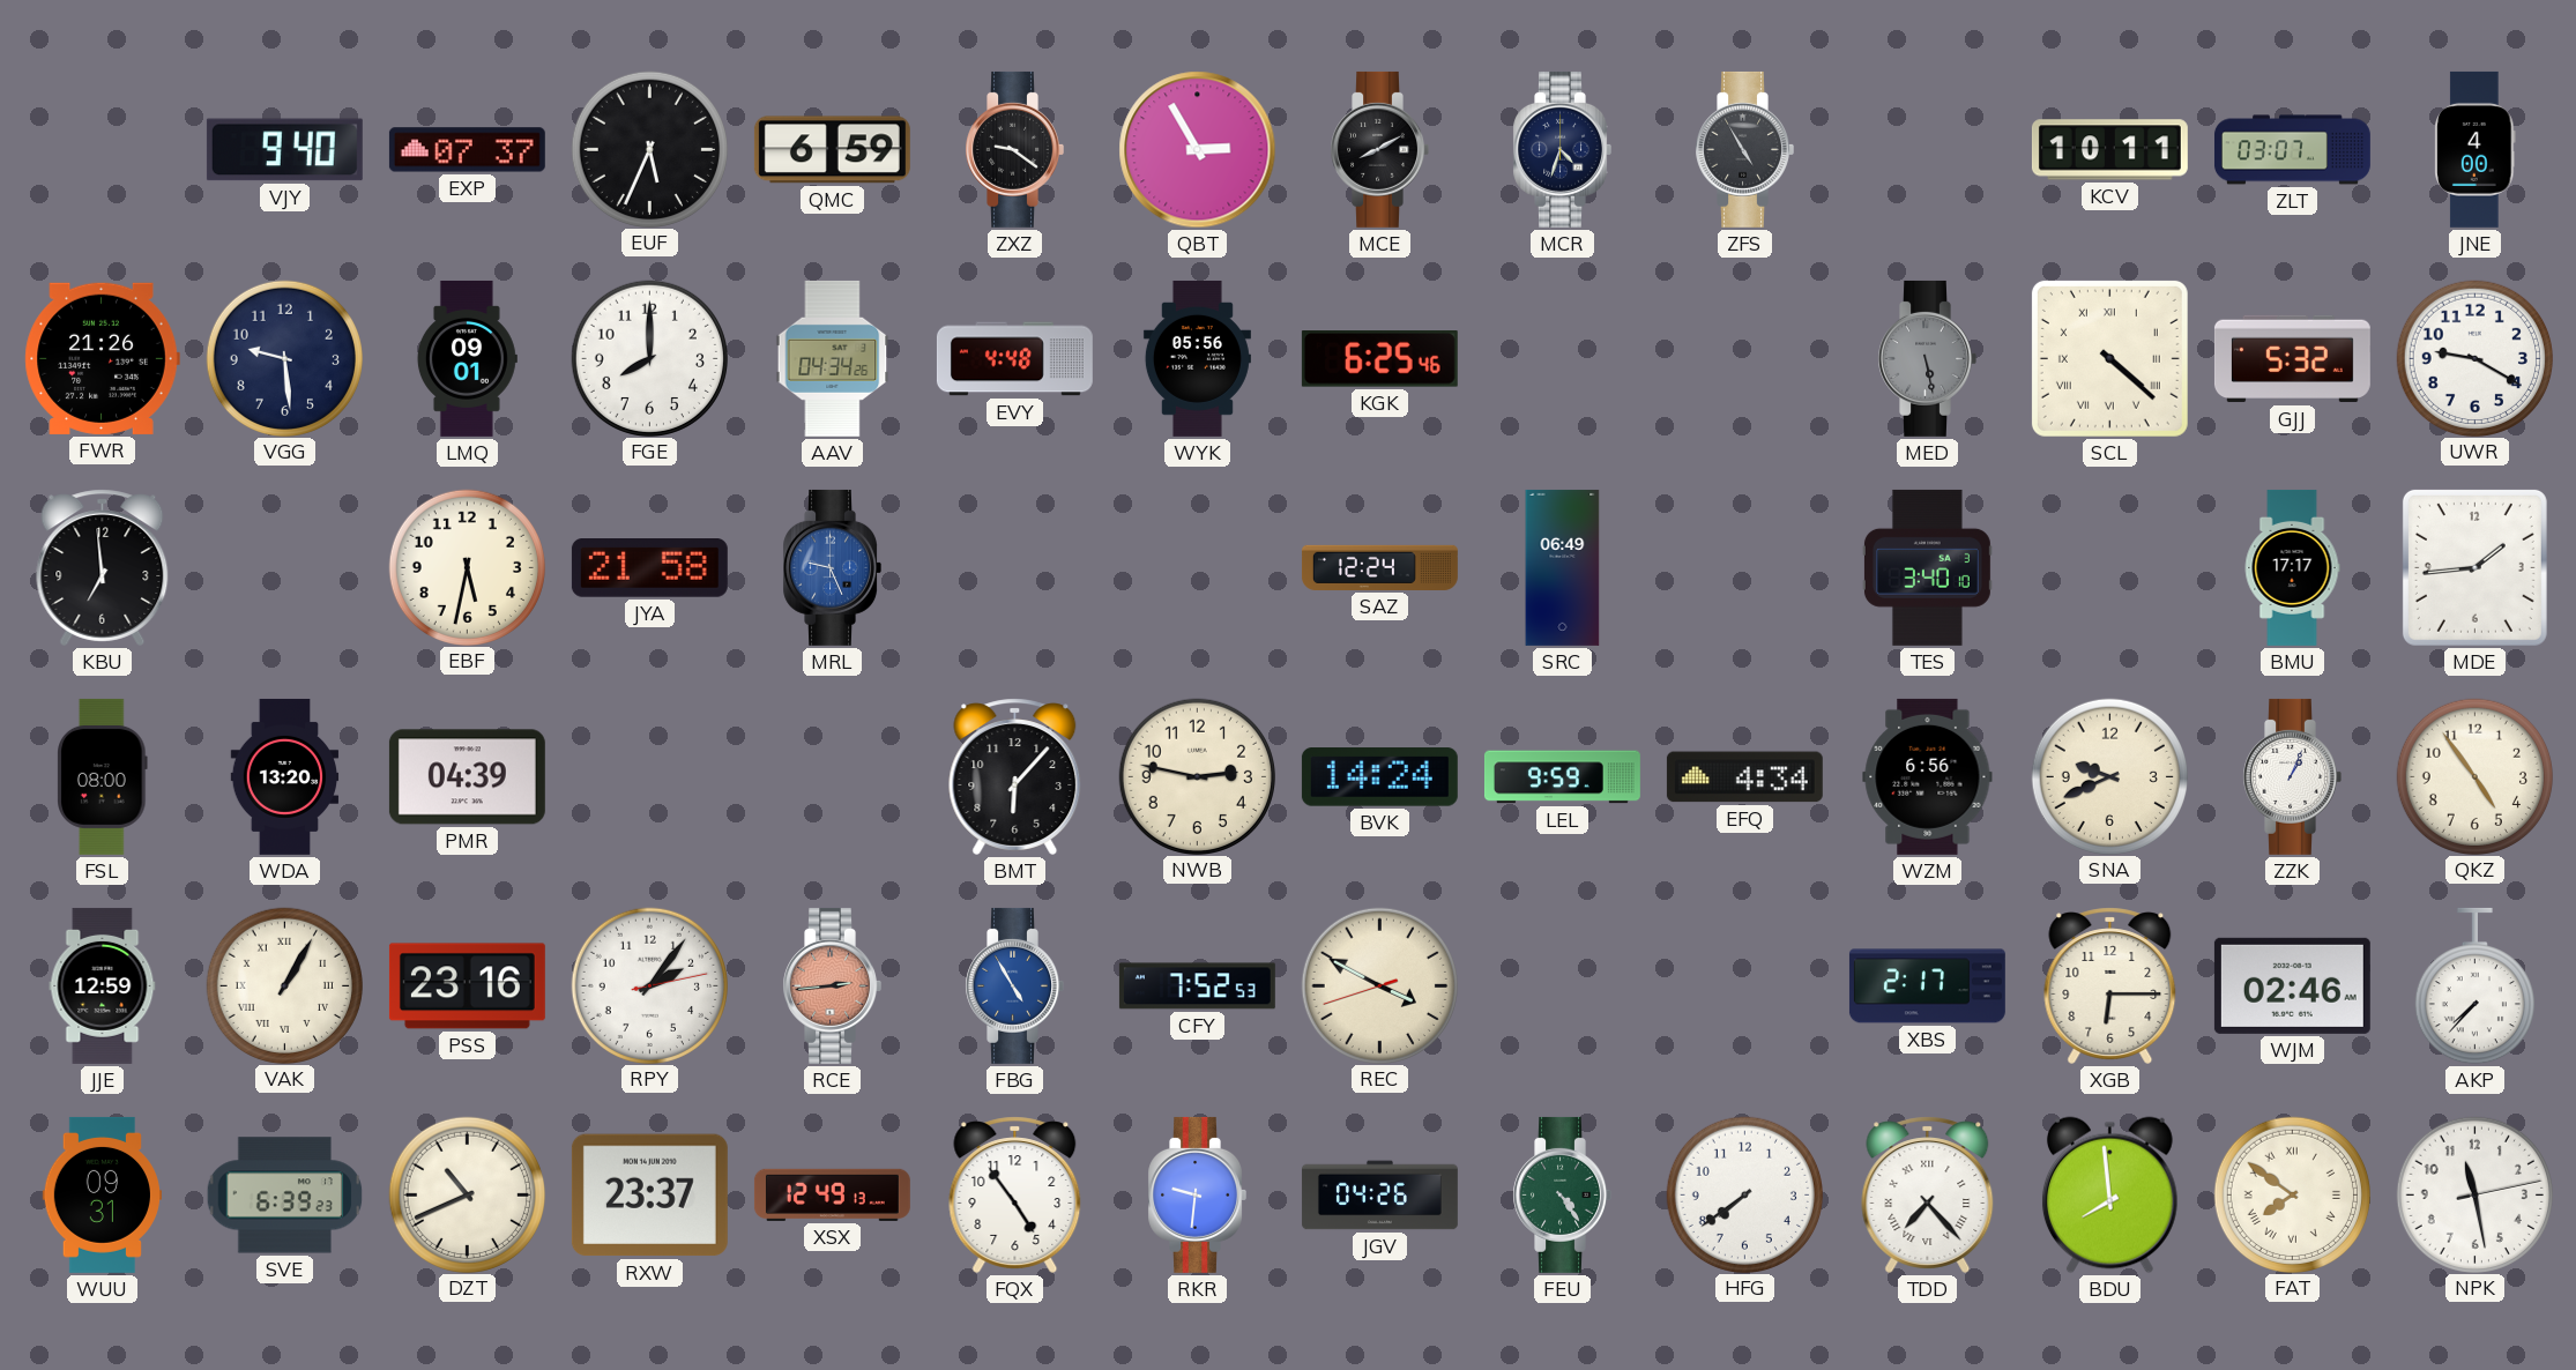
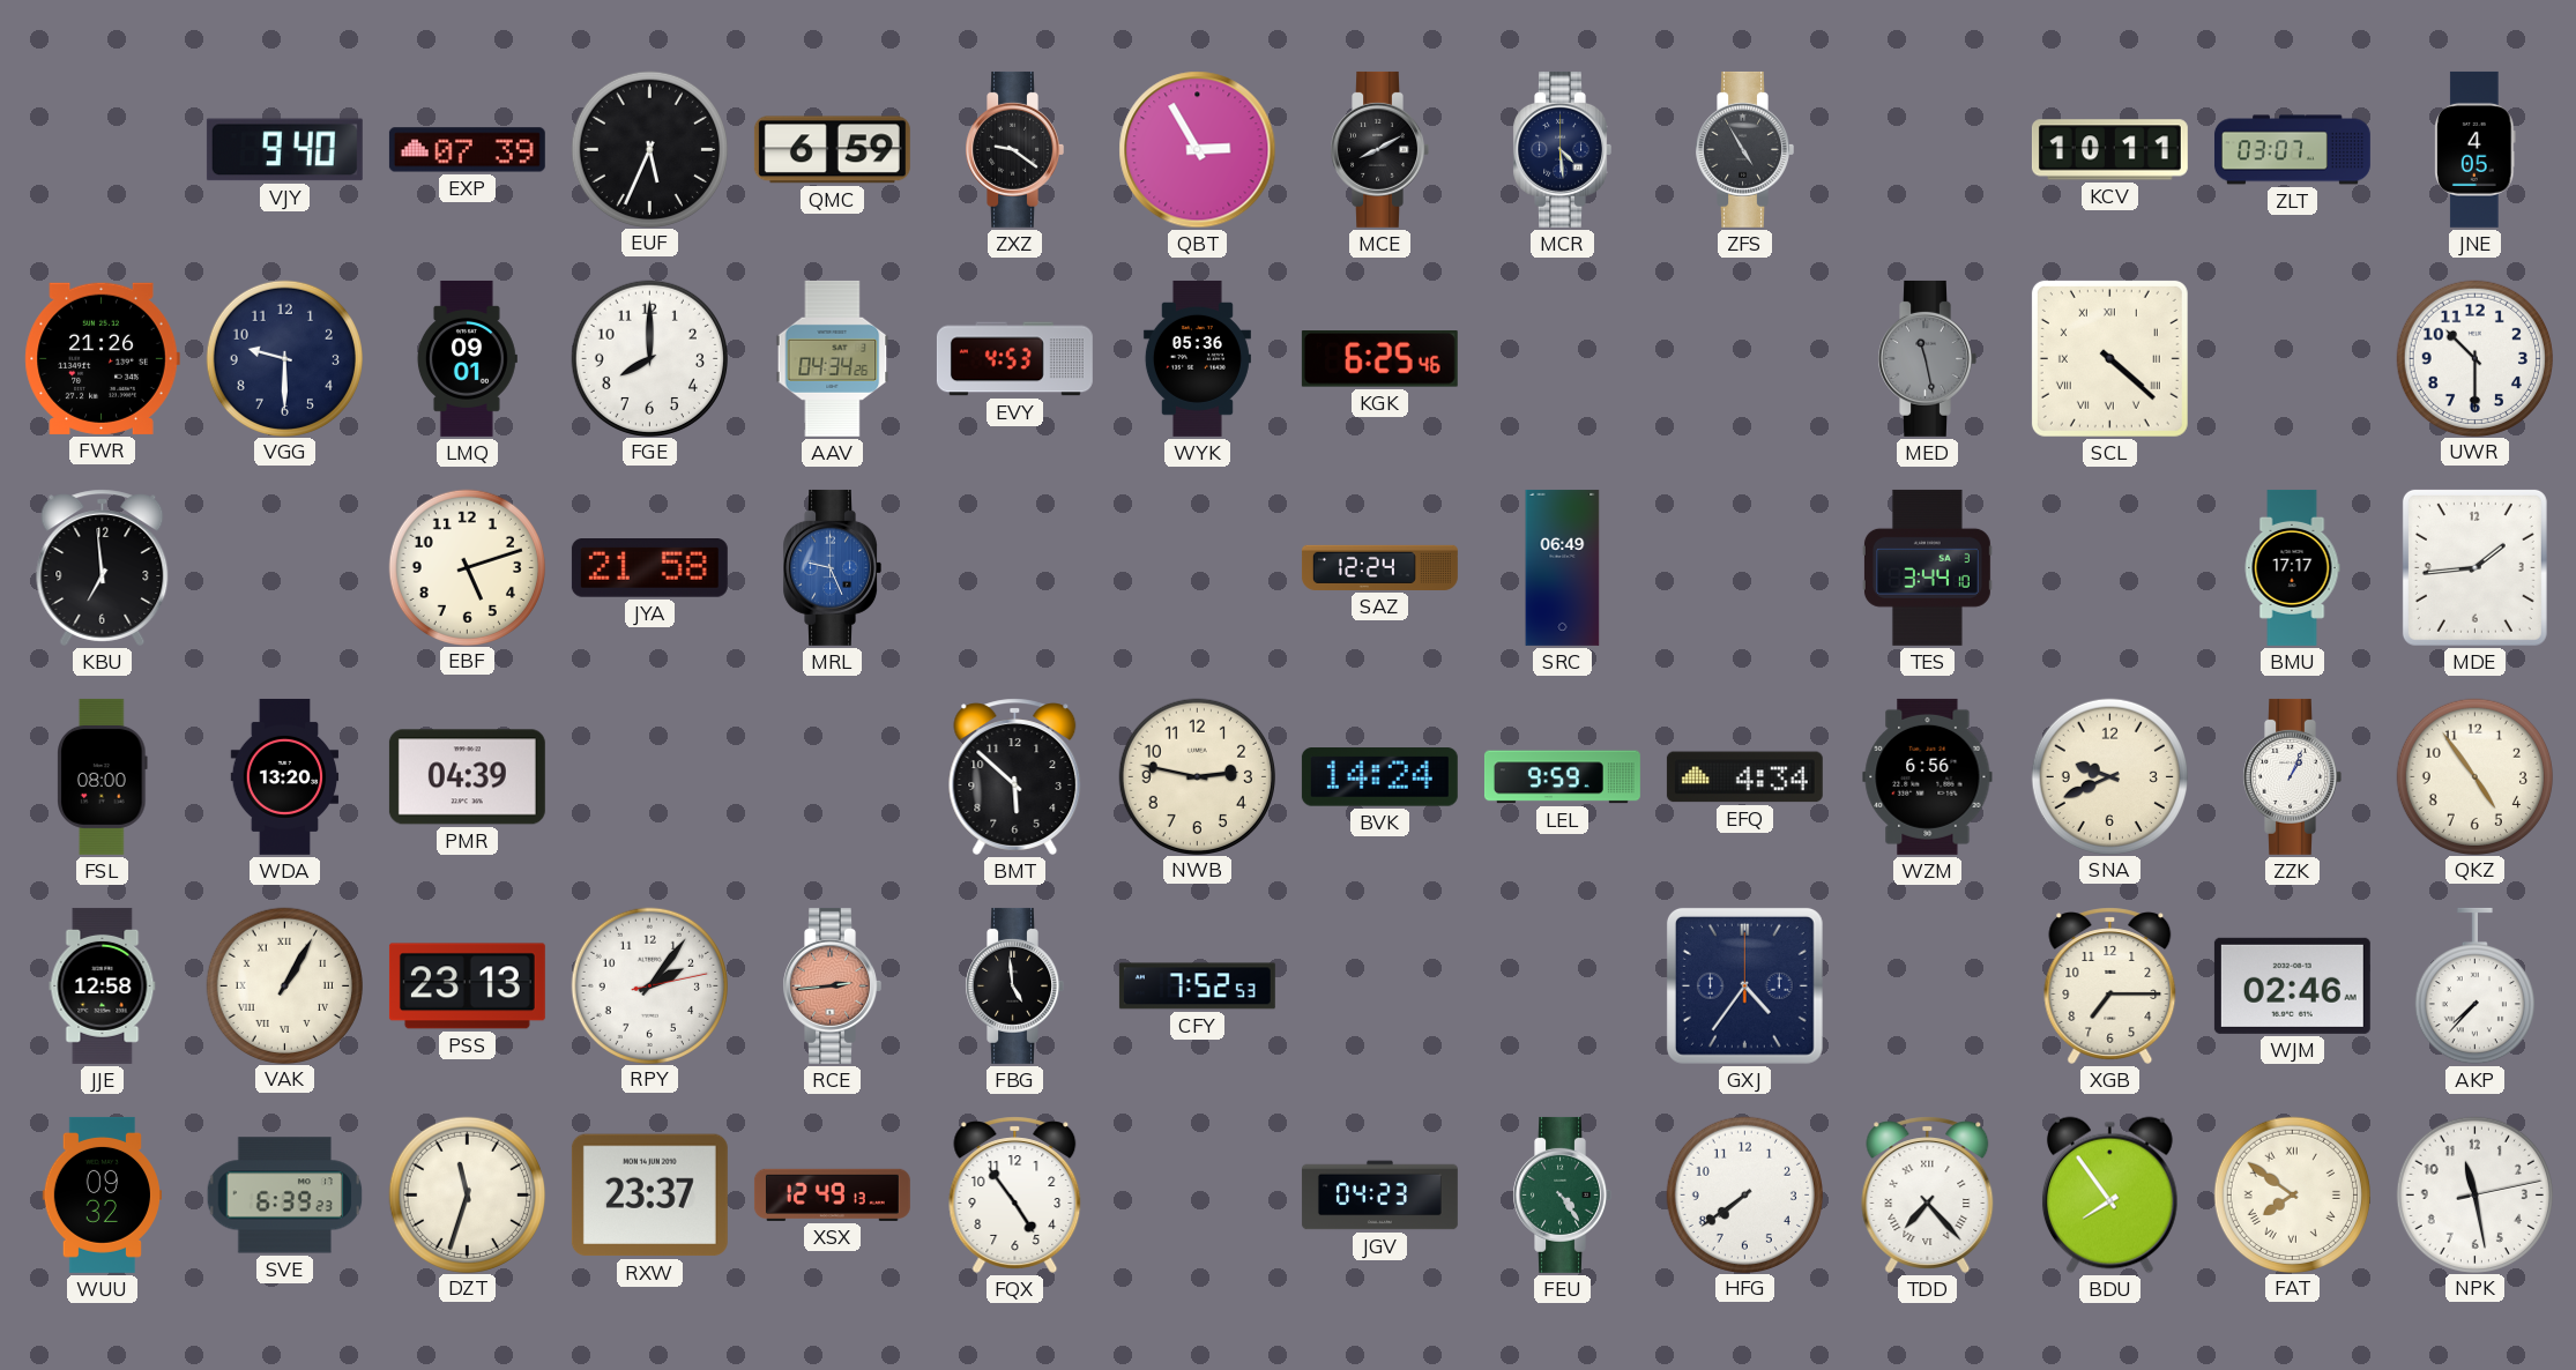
EXP: 07:37 -> 07:39 (467, 150)
MCR: 4:33 -> 4:29 (1562, 149)
JNE: 4:00 -> 4:05 (2476, 149)
VGG: 9:29 -> 9:30 (284, 358)
EVY: 4:48 -> 4:53 (1014, 359)
WYK: 05:56 -> 05:36 (1197, 358)
MED: 5:28 -> 11:28 (1927, 358)
GJJ: 5:32 -> none (2292, 359)
UWR: 9:20 -> 10:30 (2474, 358)
EBF: 5:32 -> 5:12 (467, 567)
TES: 3:40 -> 3:44 (1927, 567)
BMT: 6:07 -> 5:52 (1015, 776)
JJE: 12:59 -> 12:58 (103, 985)
PSS: 23:16 -> 23:13 (467, 986)
FBG: 4:55 -> 4:59 (1014, 985)
FBG dial: blue -> black (1014, 985)
REC: 3:49 -> none (1379, 985)
GXJ: none -> 4:36 (1744, 985)
XBS: 2:17 -> none (1927, 986)
XGB: 6:15 -> 7:15 (2110, 985)
WUU: 09:31 -> 09:32 (102, 1194)
DZT: 10:41 -> 11:33 (467, 1194)
RKR: 9:31 -> none (1197, 1194)
JGV: 04:26 -> 04:23 (1379, 1196)
BDU: 7:59 -> 7:54 (2109, 1196)
